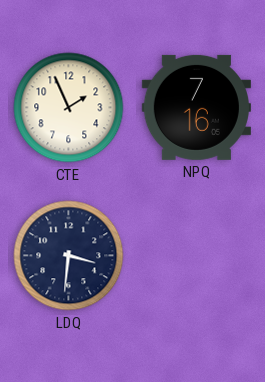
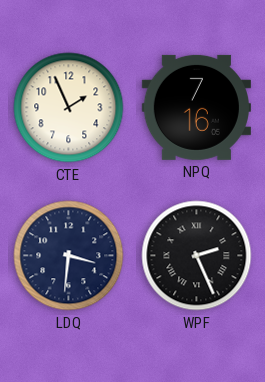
WPF: none -> 2:26 (197, 256)
